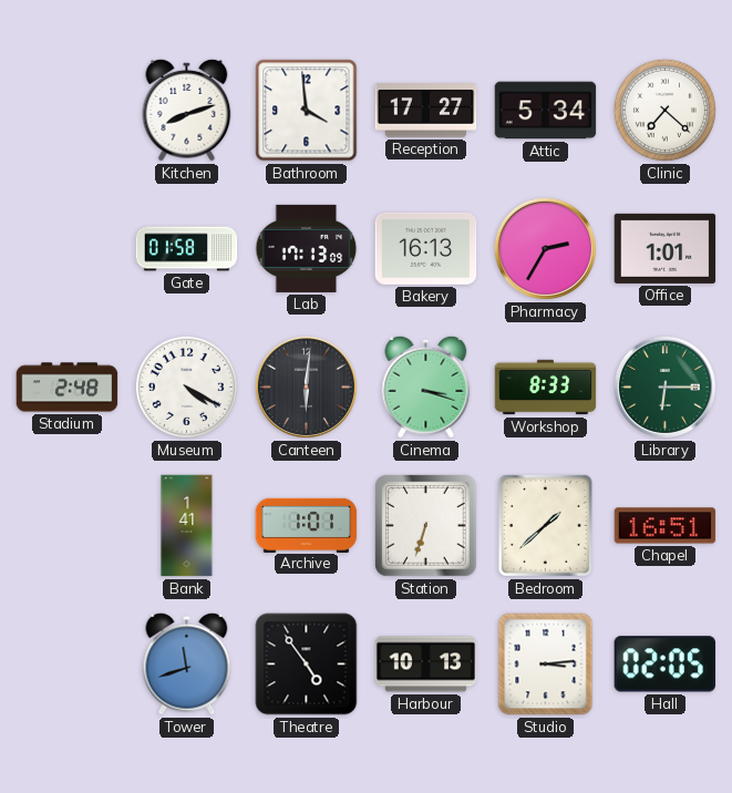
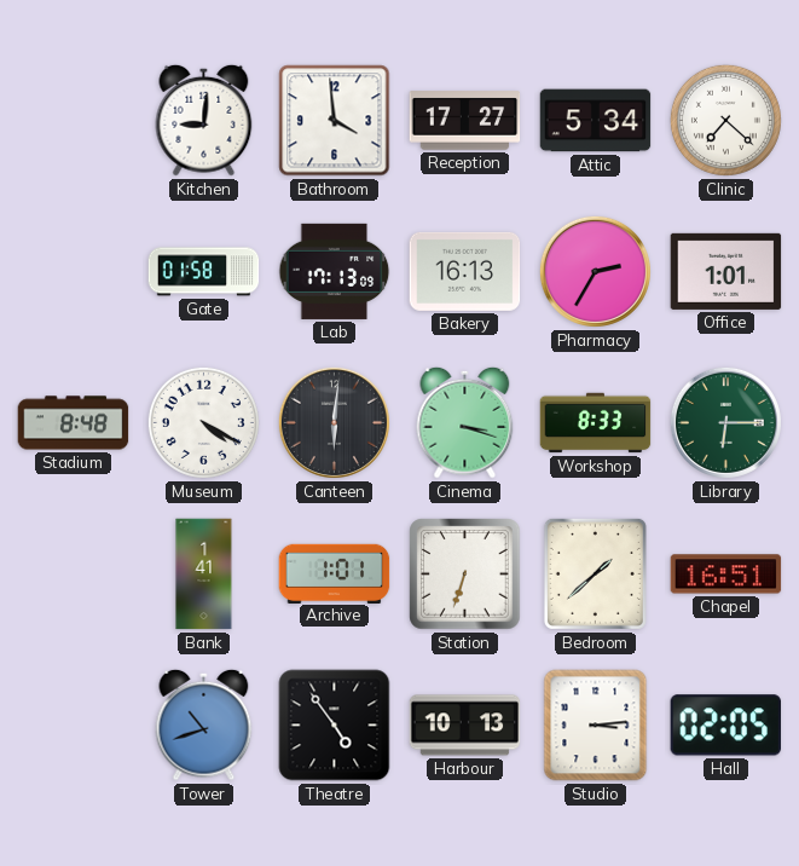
Kitchen: 8:12 -> 9:01 (204, 120)
Stadium: 2:48 -> 8:48 (74, 423)
Tower: 11:42 -> 10:42 (204, 724)
